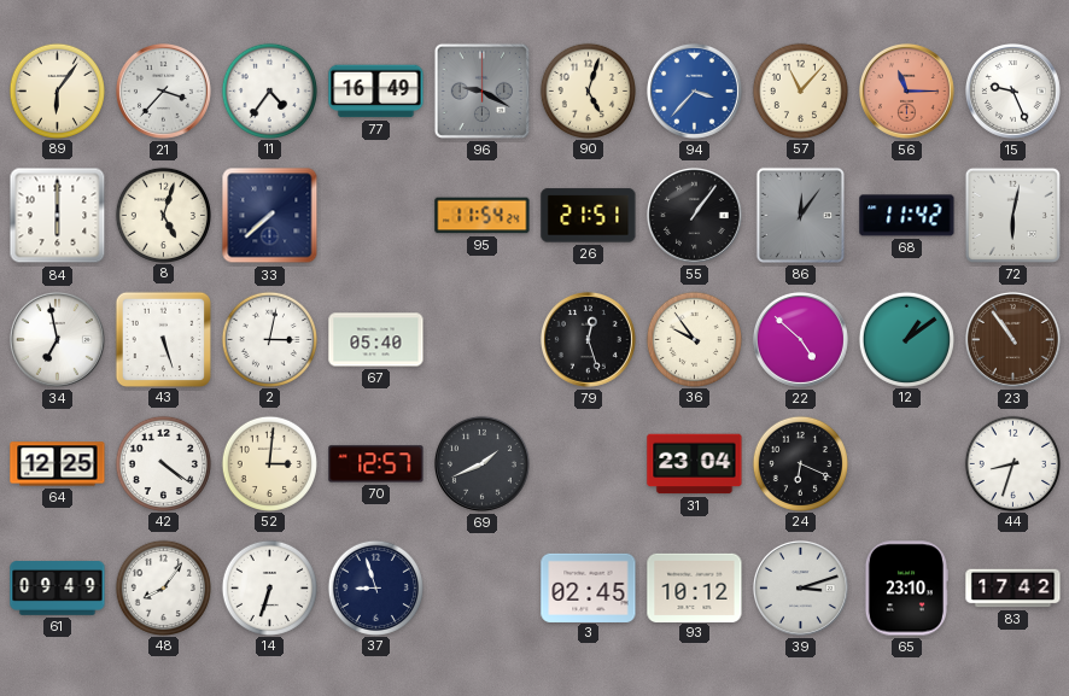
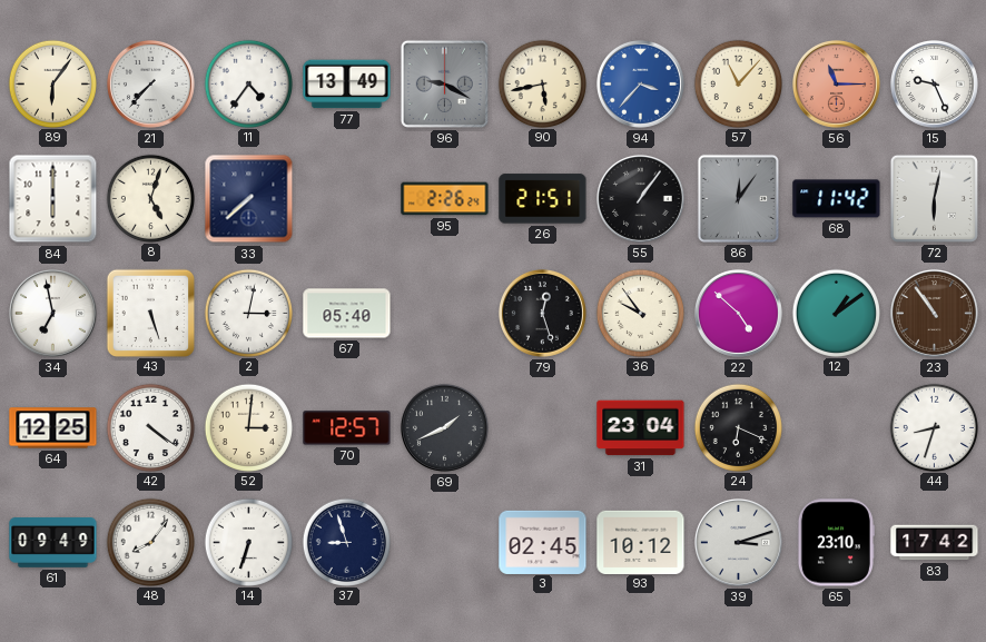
21: 3:37 -> 7:37 (150, 83)
77: 16:49 -> 13:49 (347, 85)
90: 5:03 -> 5:43 (542, 83)
95: 11:54 -> 2:26 (445, 199)
